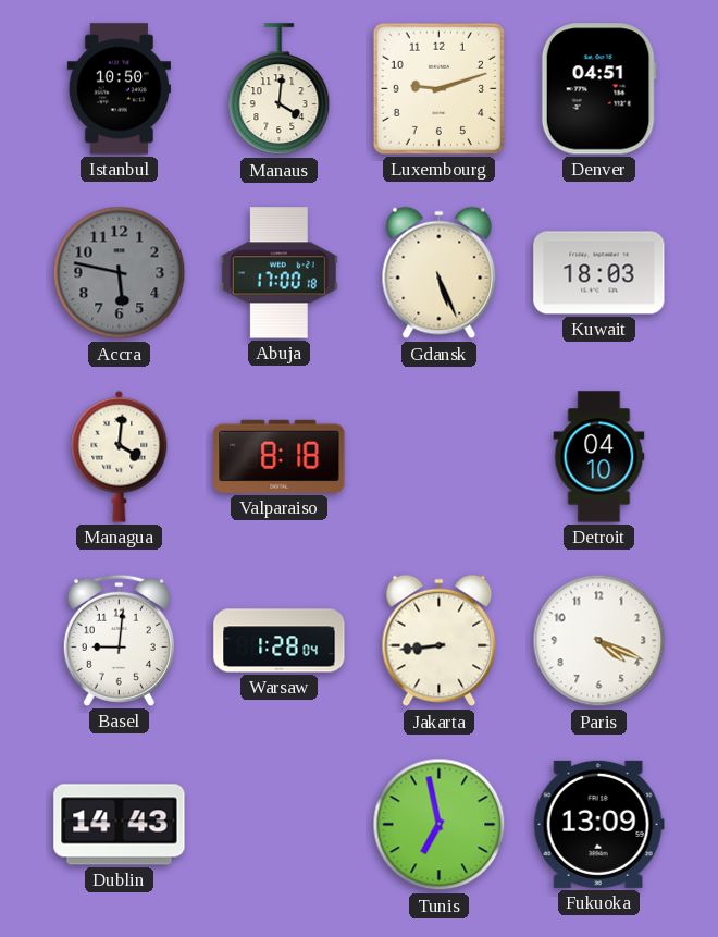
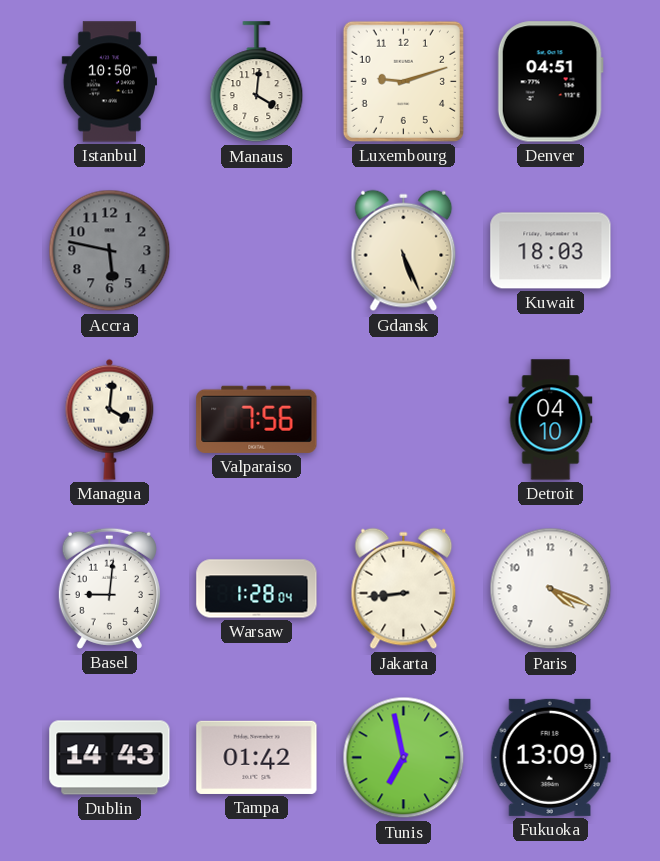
Abuja: 17:00 -> none (278, 273)
Valparaiso: 8:18 -> 7:56 (257, 419)
Tampa: none -> 01:42 (257, 757)
